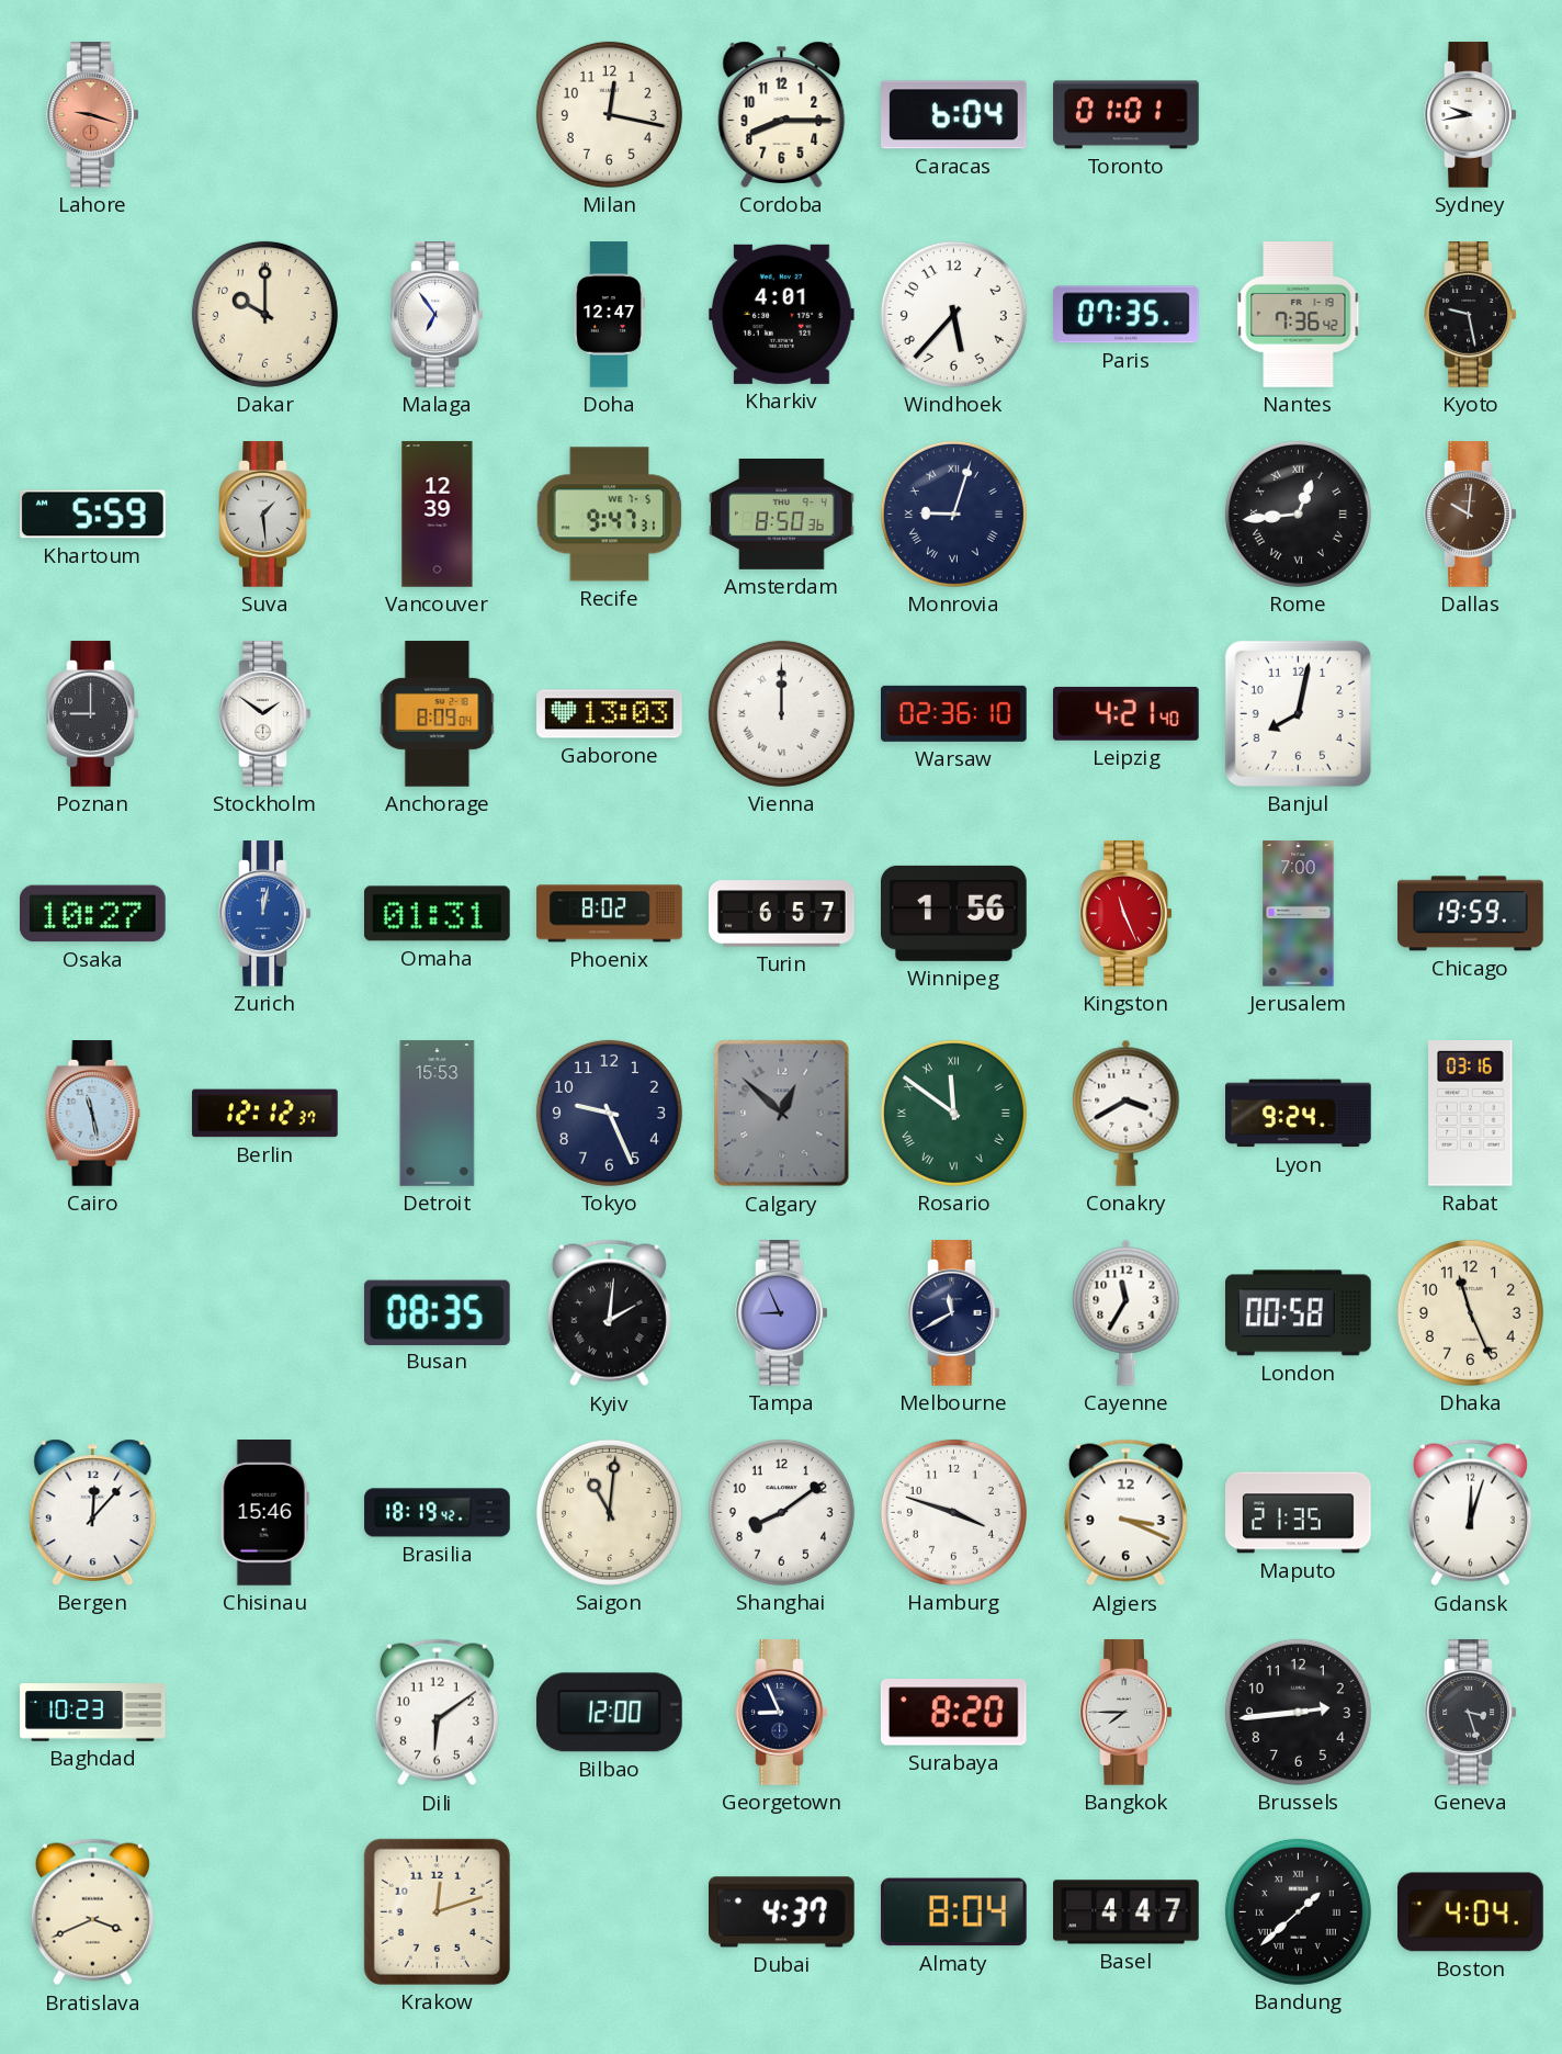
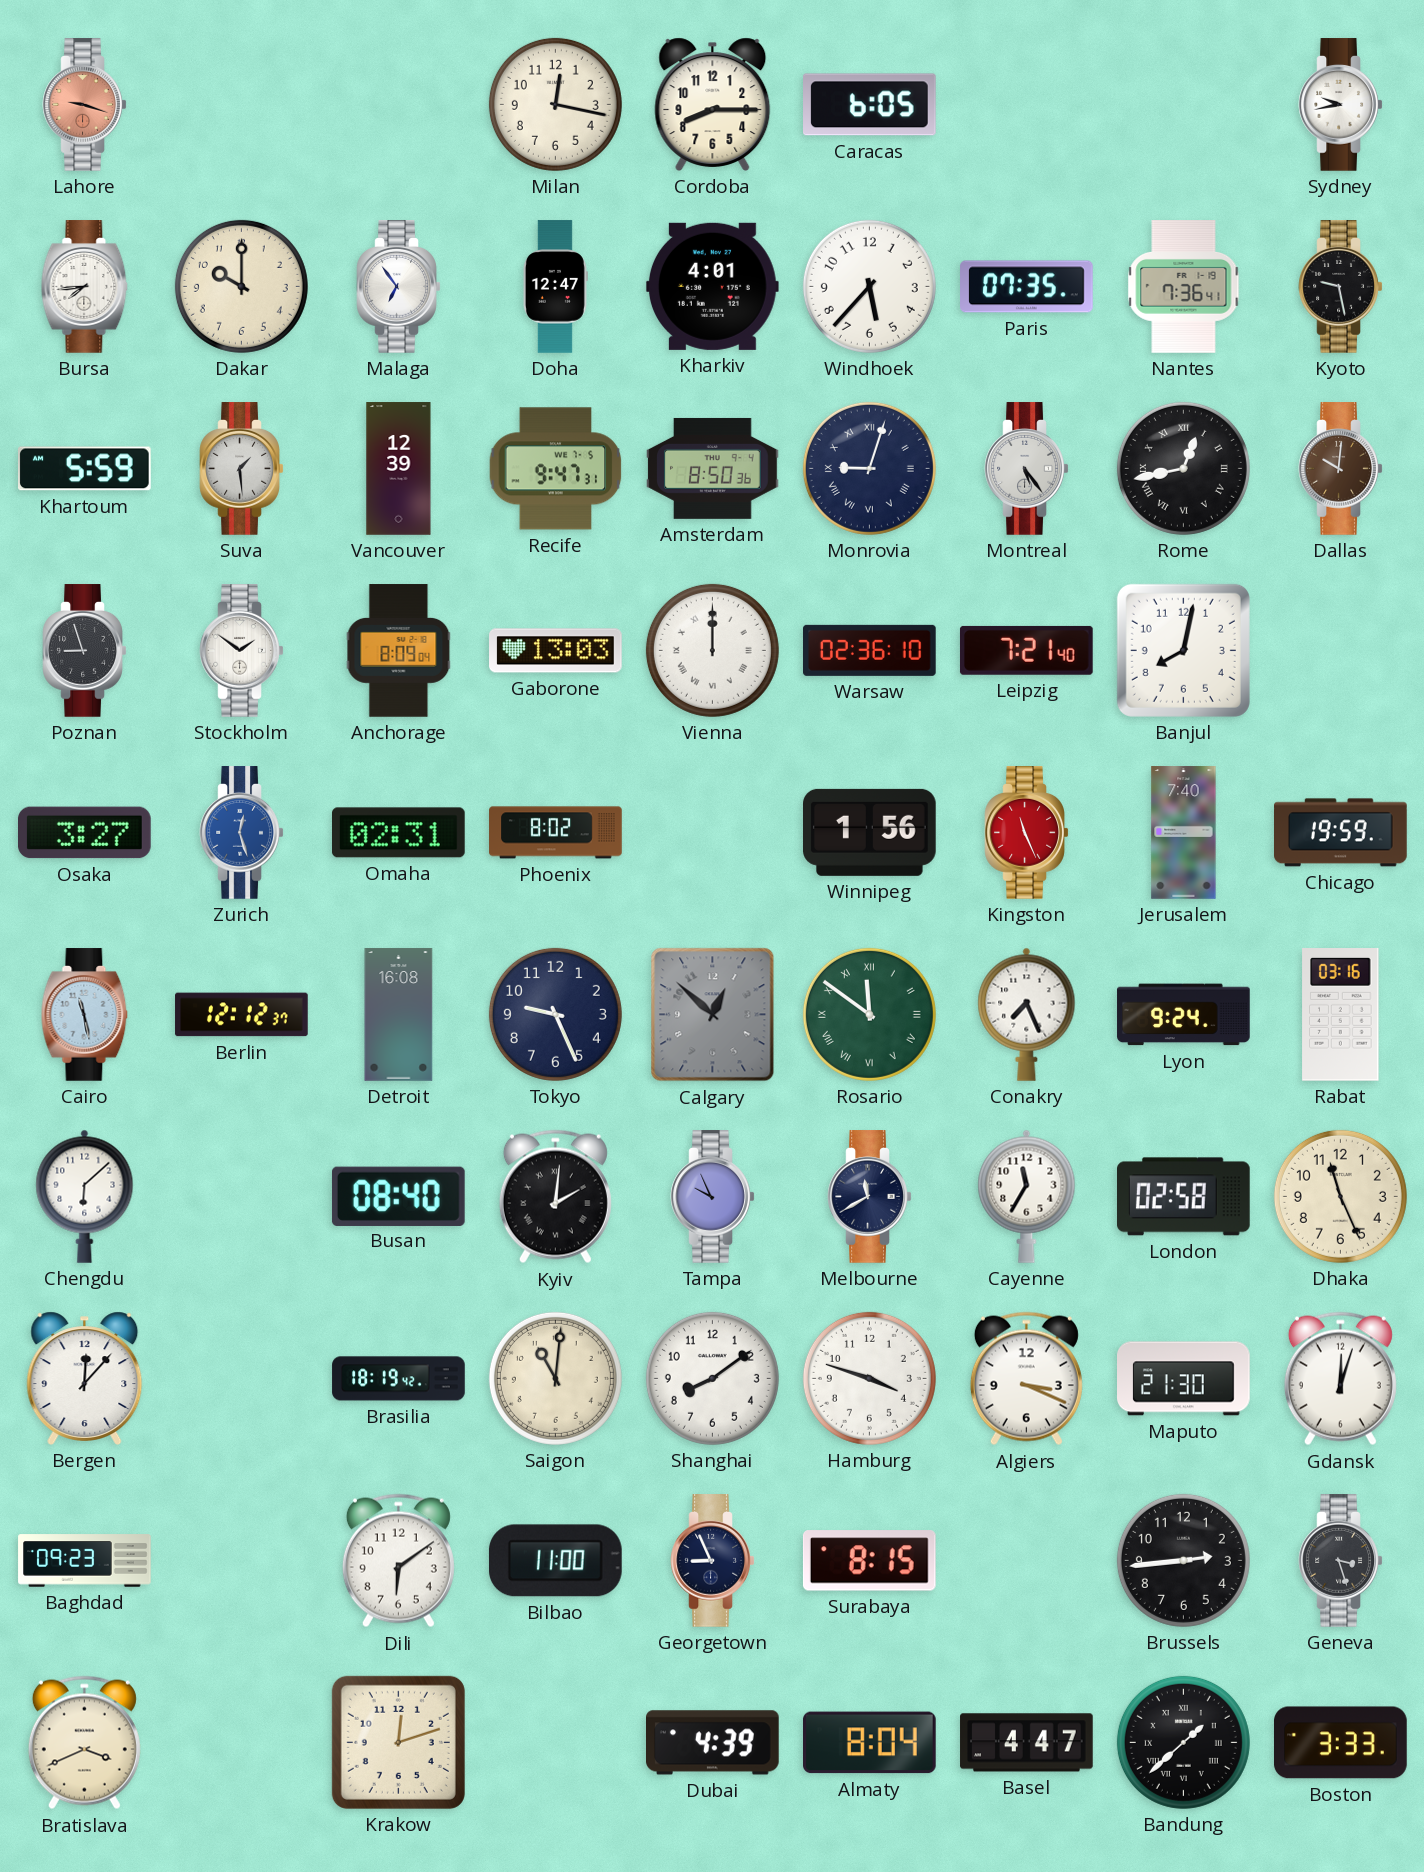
Caracas: 6:04 -> 6:05 (870, 105)
Toronto: 01:01 -> none (1127, 115)
Bursa: none -> 7:44 (85, 287)
Nantes: 7:36:42 -> 7:36:41 (1184, 287)
Montreal: none -> 5:24 (1027, 469)
Rome: 12:44 -> 12:43 (1183, 468)
Poznan: 9:00 -> 8:57 (85, 651)
Leipzig: 4:21 -> 7:21 (1026, 650)
Osaka: 10:27 -> 3:27 (85, 833)
Zurich: 12:02 -> 12:27 (242, 833)
Omaha: 01:31 -> 02:31 (399, 833)
Turin: 6:57 -> none (782, 914)
Jerusalem: 7:00 -> 7:40 (1184, 833)
Detroit: 15:53 -> 16:08 (399, 1015)
Conakry: 3:40 -> 7:26 (1027, 1014)
Chengdu: none -> 6:08 (85, 1196)
Busan: 08:35 -> 08:40 (398, 1196)
Tampa: 8:56 -> 9:56 (713, 1197)
London: 00:58 -> 02:58 (1184, 1197)
Chisinau: 15:46 -> none (264, 1513)
Maputo: 21:35 -> 21:30 (1184, 1379)
Baghdad: 10:23 -> 09:23 (85, 1561)
Bilbao: 12:00 -> 11:00 (555, 1561)
Surabaya: 8:20 -> 8:15 (869, 1561)
Bangkok: 7:45 -> none (1127, 1713)
Dubai: 4:37 -> 4:39 (713, 1743)
Boston: 4:04 -> 3:33 (1341, 1743)
